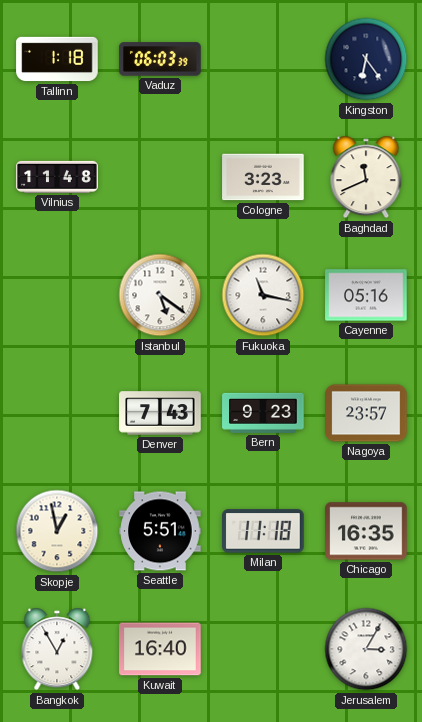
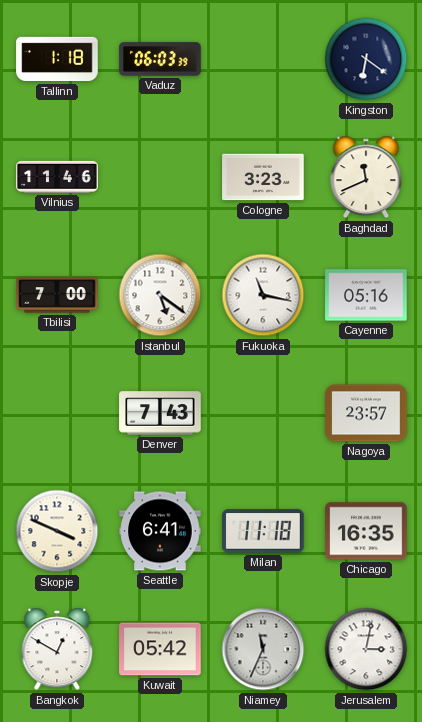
Kingston: 6:24 -> 6:21 (366, 59)
Vilnius: 11:48 -> 11:46 (57, 177)
Tbilisi: none -> 7:00 (57, 295)
Bern: 9:23 -> none (263, 413)
Skopje: 12:58 -> 3:49 (57, 531)
Seattle: 5:51 -> 6:41 (160, 531)
Bangkok: 12:55 -> 12:50 (57, 649)
Kuwait: 16:40 -> 05:42 (160, 649)
Niamey: none -> 11:34 (263, 649)
Jerusalem: 3:05 -> 3:02 (366, 649)
